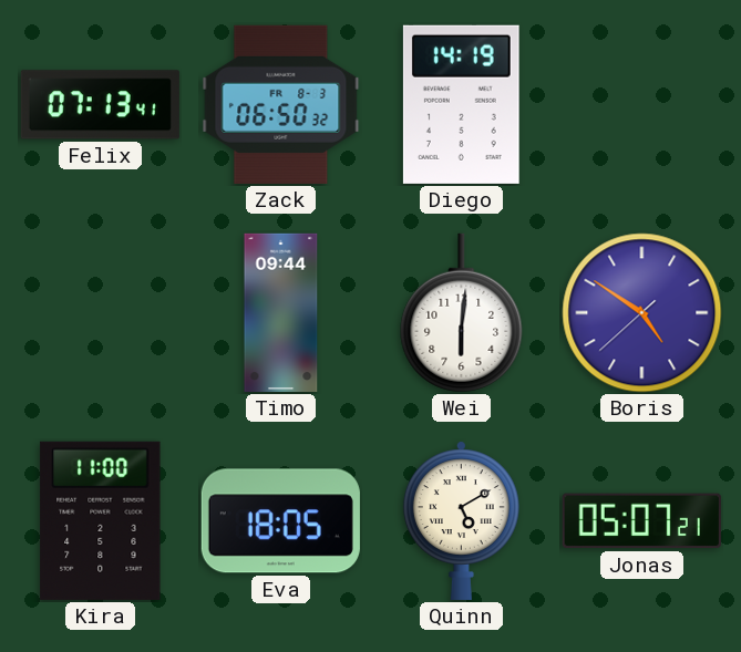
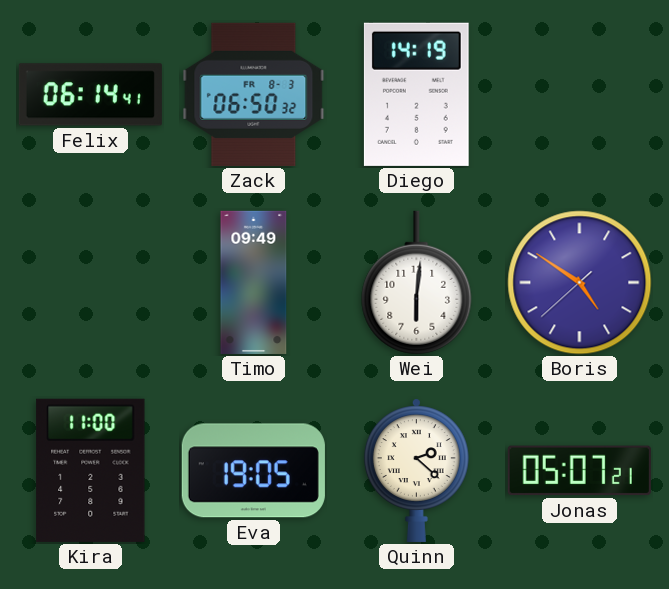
Felix: 07:13 -> 06:14 (90, 95)
Timo: 09:44 -> 09:49 (254, 282)
Eva: 18:05 -> 19:05 (253, 471)
Quinn: 5:10 -> 2:22 (416, 470)
